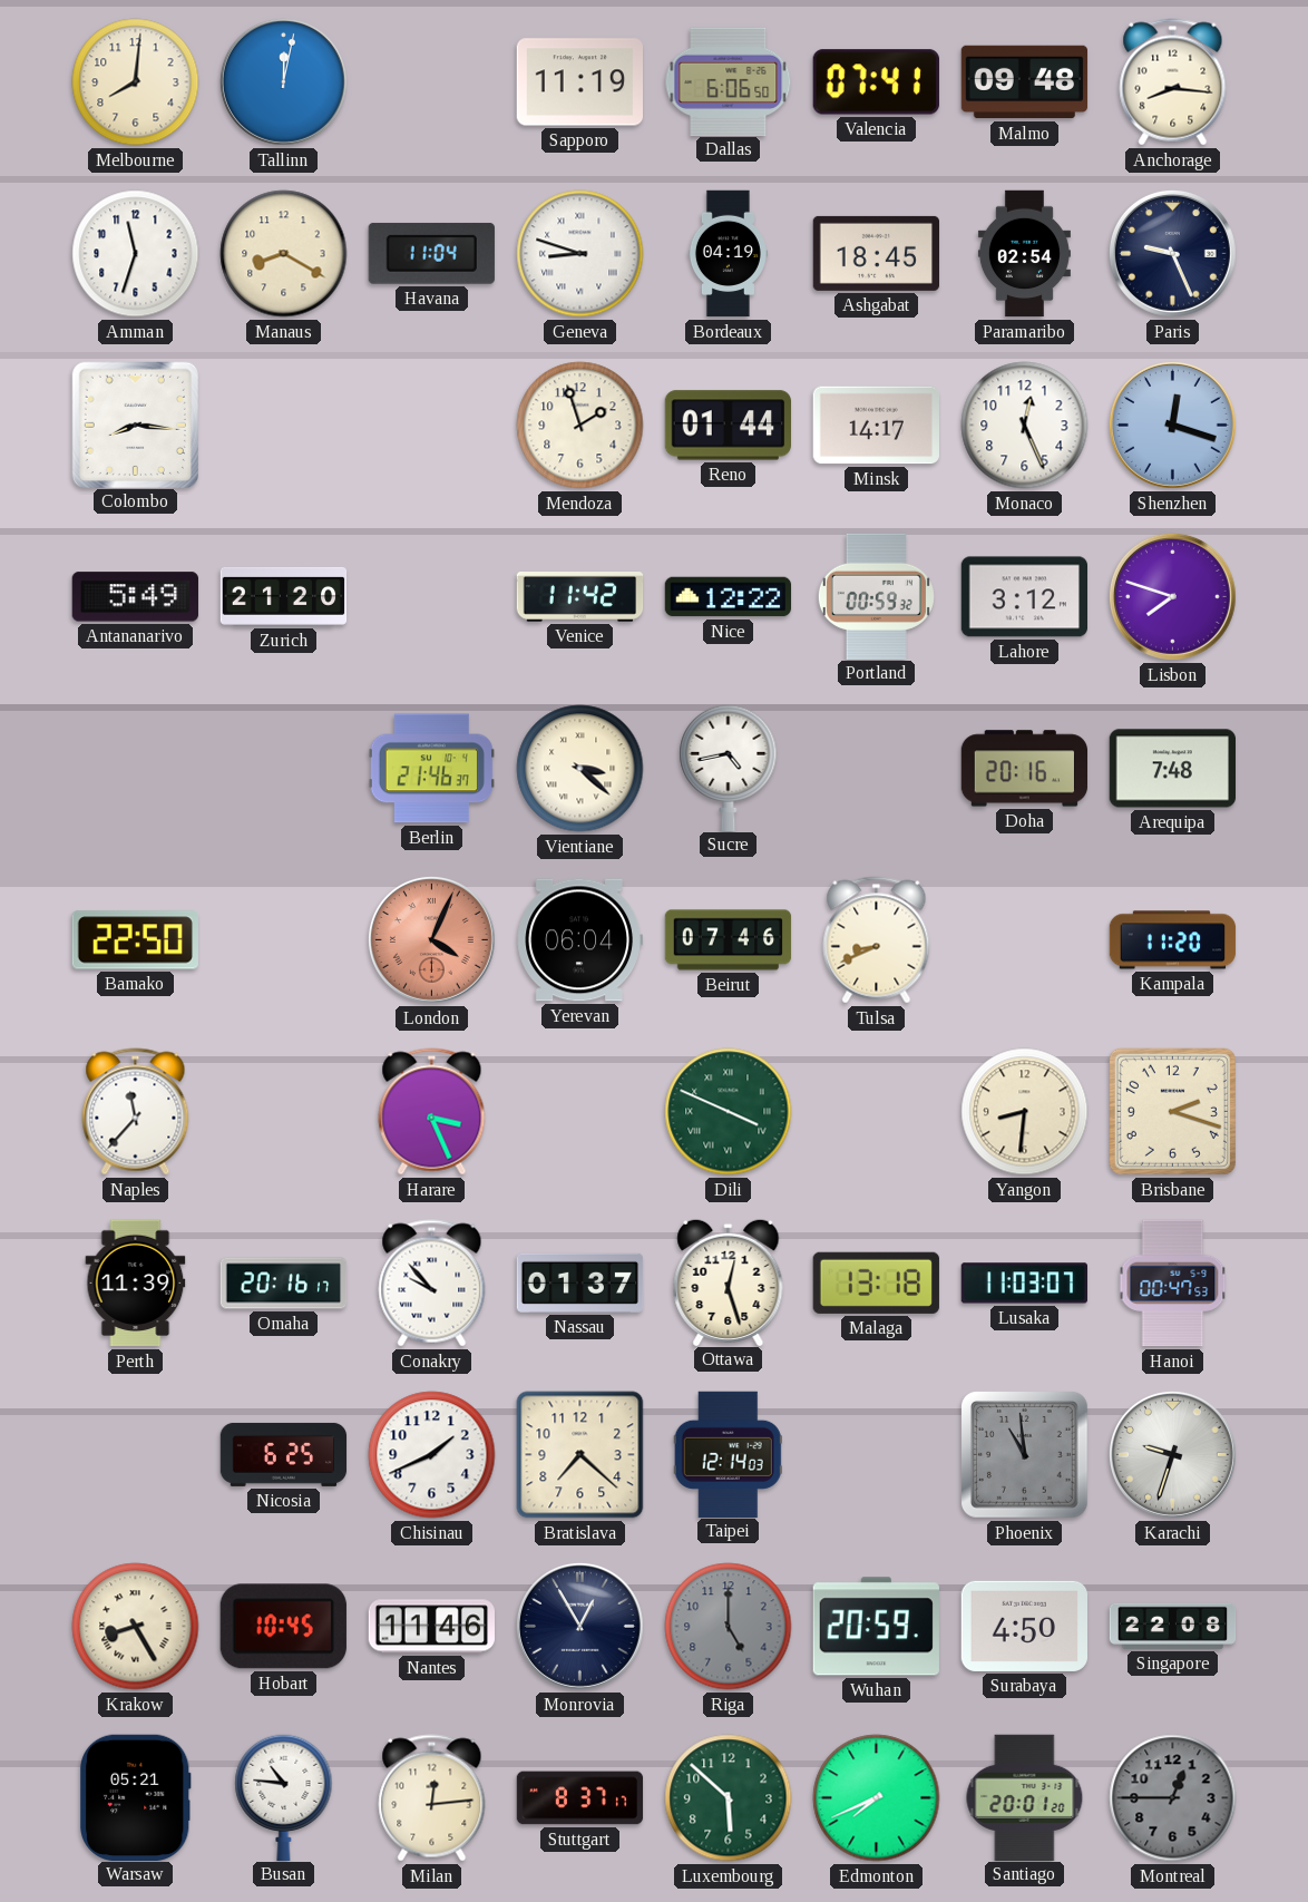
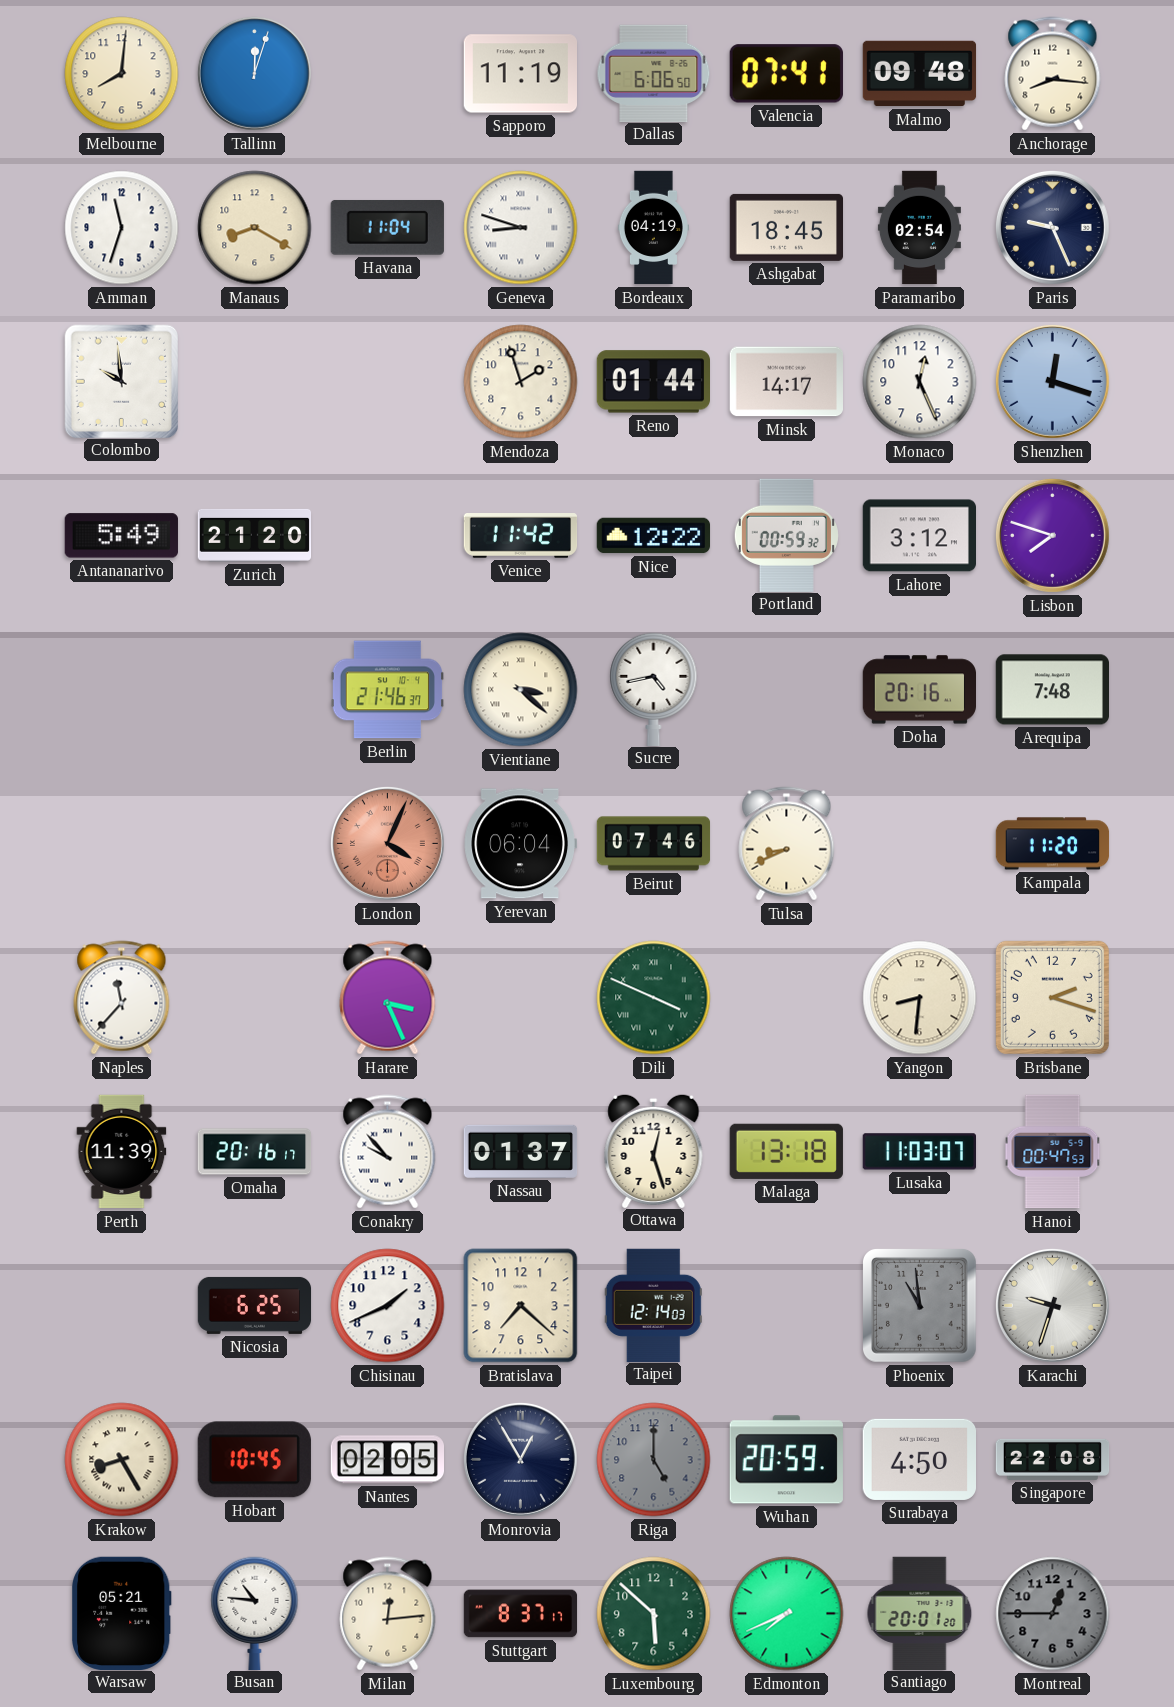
Tallinn: 12:02 -> 12:03 (254, 73)
Colombo: 8:16 -> 9:59 (121, 381)
Bamako: 22:50 -> none (135, 940)
Nantes: 11:46 -> 02:05 (387, 1460)
